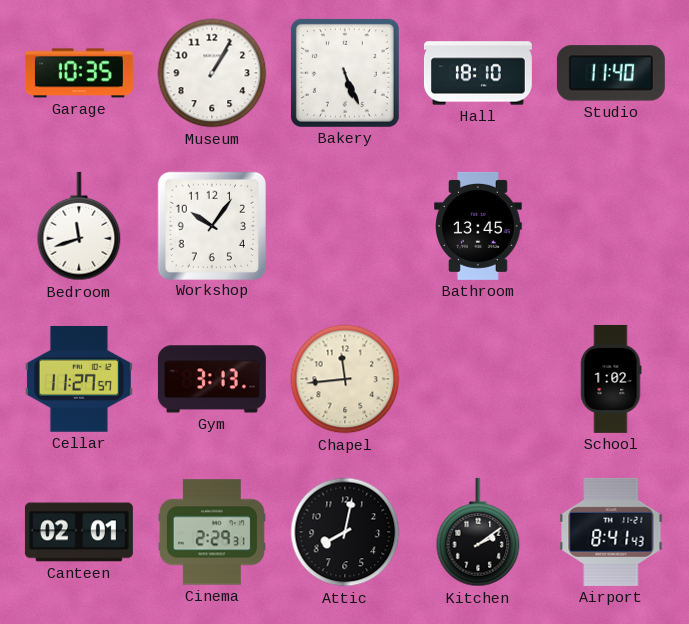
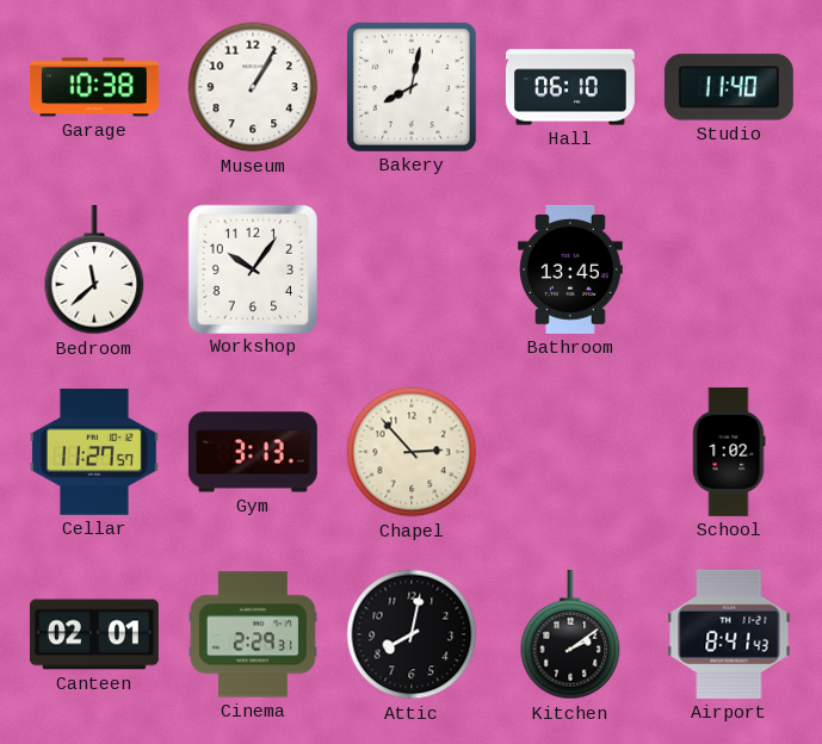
Garage: 10:35 -> 10:38 (94, 87)
Bakery: 5:26 -> 8:02 (412, 87)
Hall: 18:10 -> 06:10 (570, 87)
Bedroom: 11:42 -> 11:38 (94, 269)
Chapel: 11:44 -> 2:53 (412, 452)
